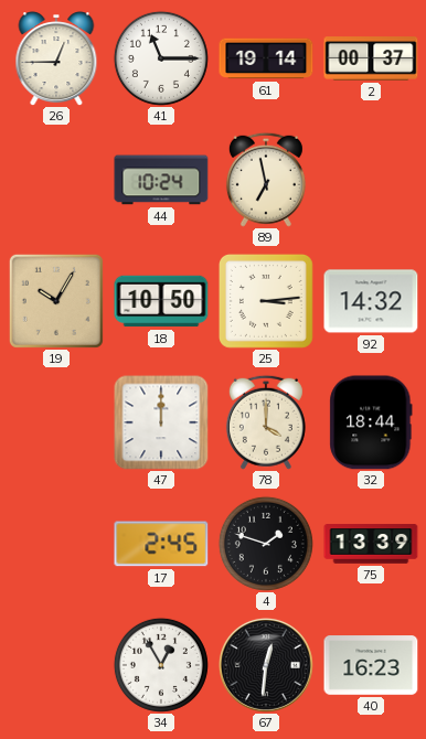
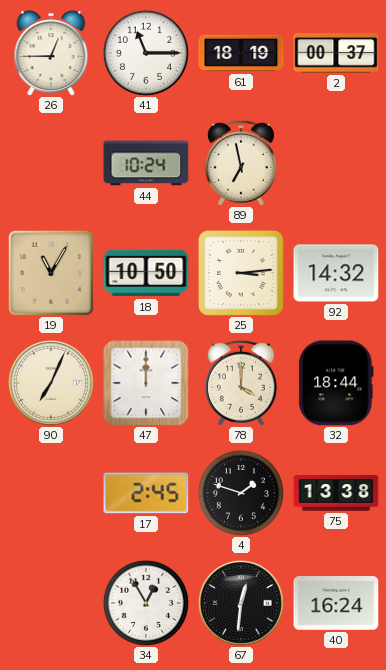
61: 19:14 -> 18:19 (241, 53)
19: 10:05 -> 11:05 (51, 273)
90: none -> 7:04 (51, 383)
75: 13:39 -> 13:38 (336, 493)
40: 16:23 -> 16:24 (336, 603)
